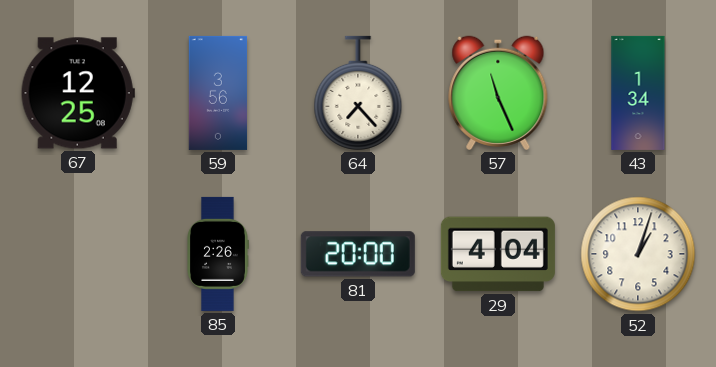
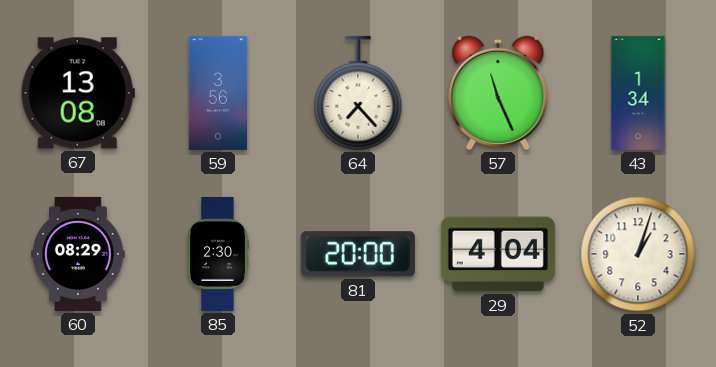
67: 12:25 -> 13:08 (78, 93)
60: none -> 08:29 (78, 254)
85: 2:26 -> 2:30 (218, 254)
